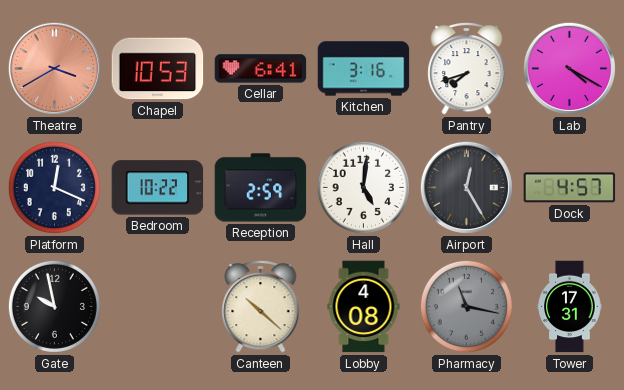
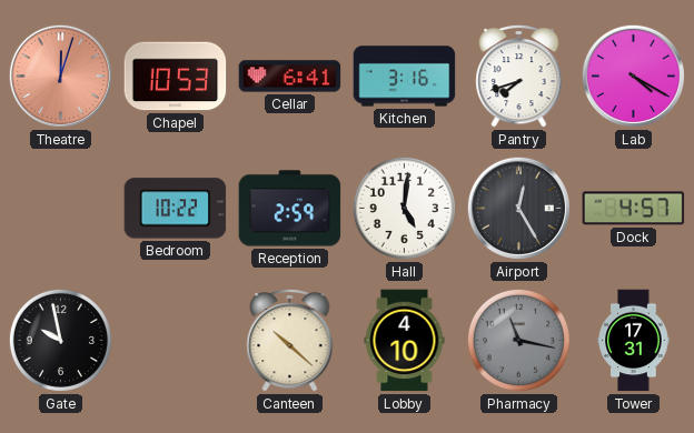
Theatre: 3:40 -> 12:03 (60, 75)
Platform: 12:19 -> none (54, 187)
Lobby: 4:08 -> 4:10 (405, 341)
